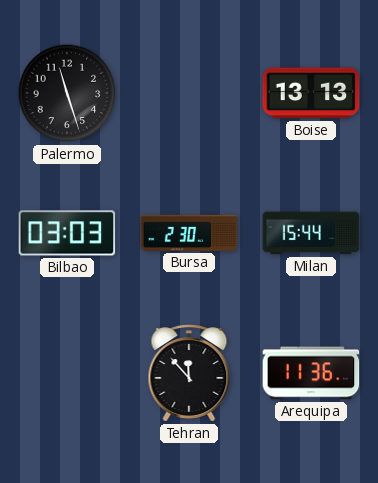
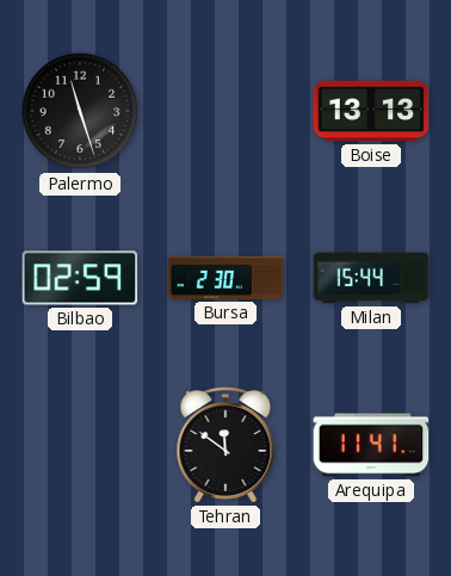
Bilbao: 03:03 -> 02:59 (80, 278)
Tehran: 11:53 -> 11:51 (225, 445)
Arequipa: 11:36 -> 11:41 (371, 445)
